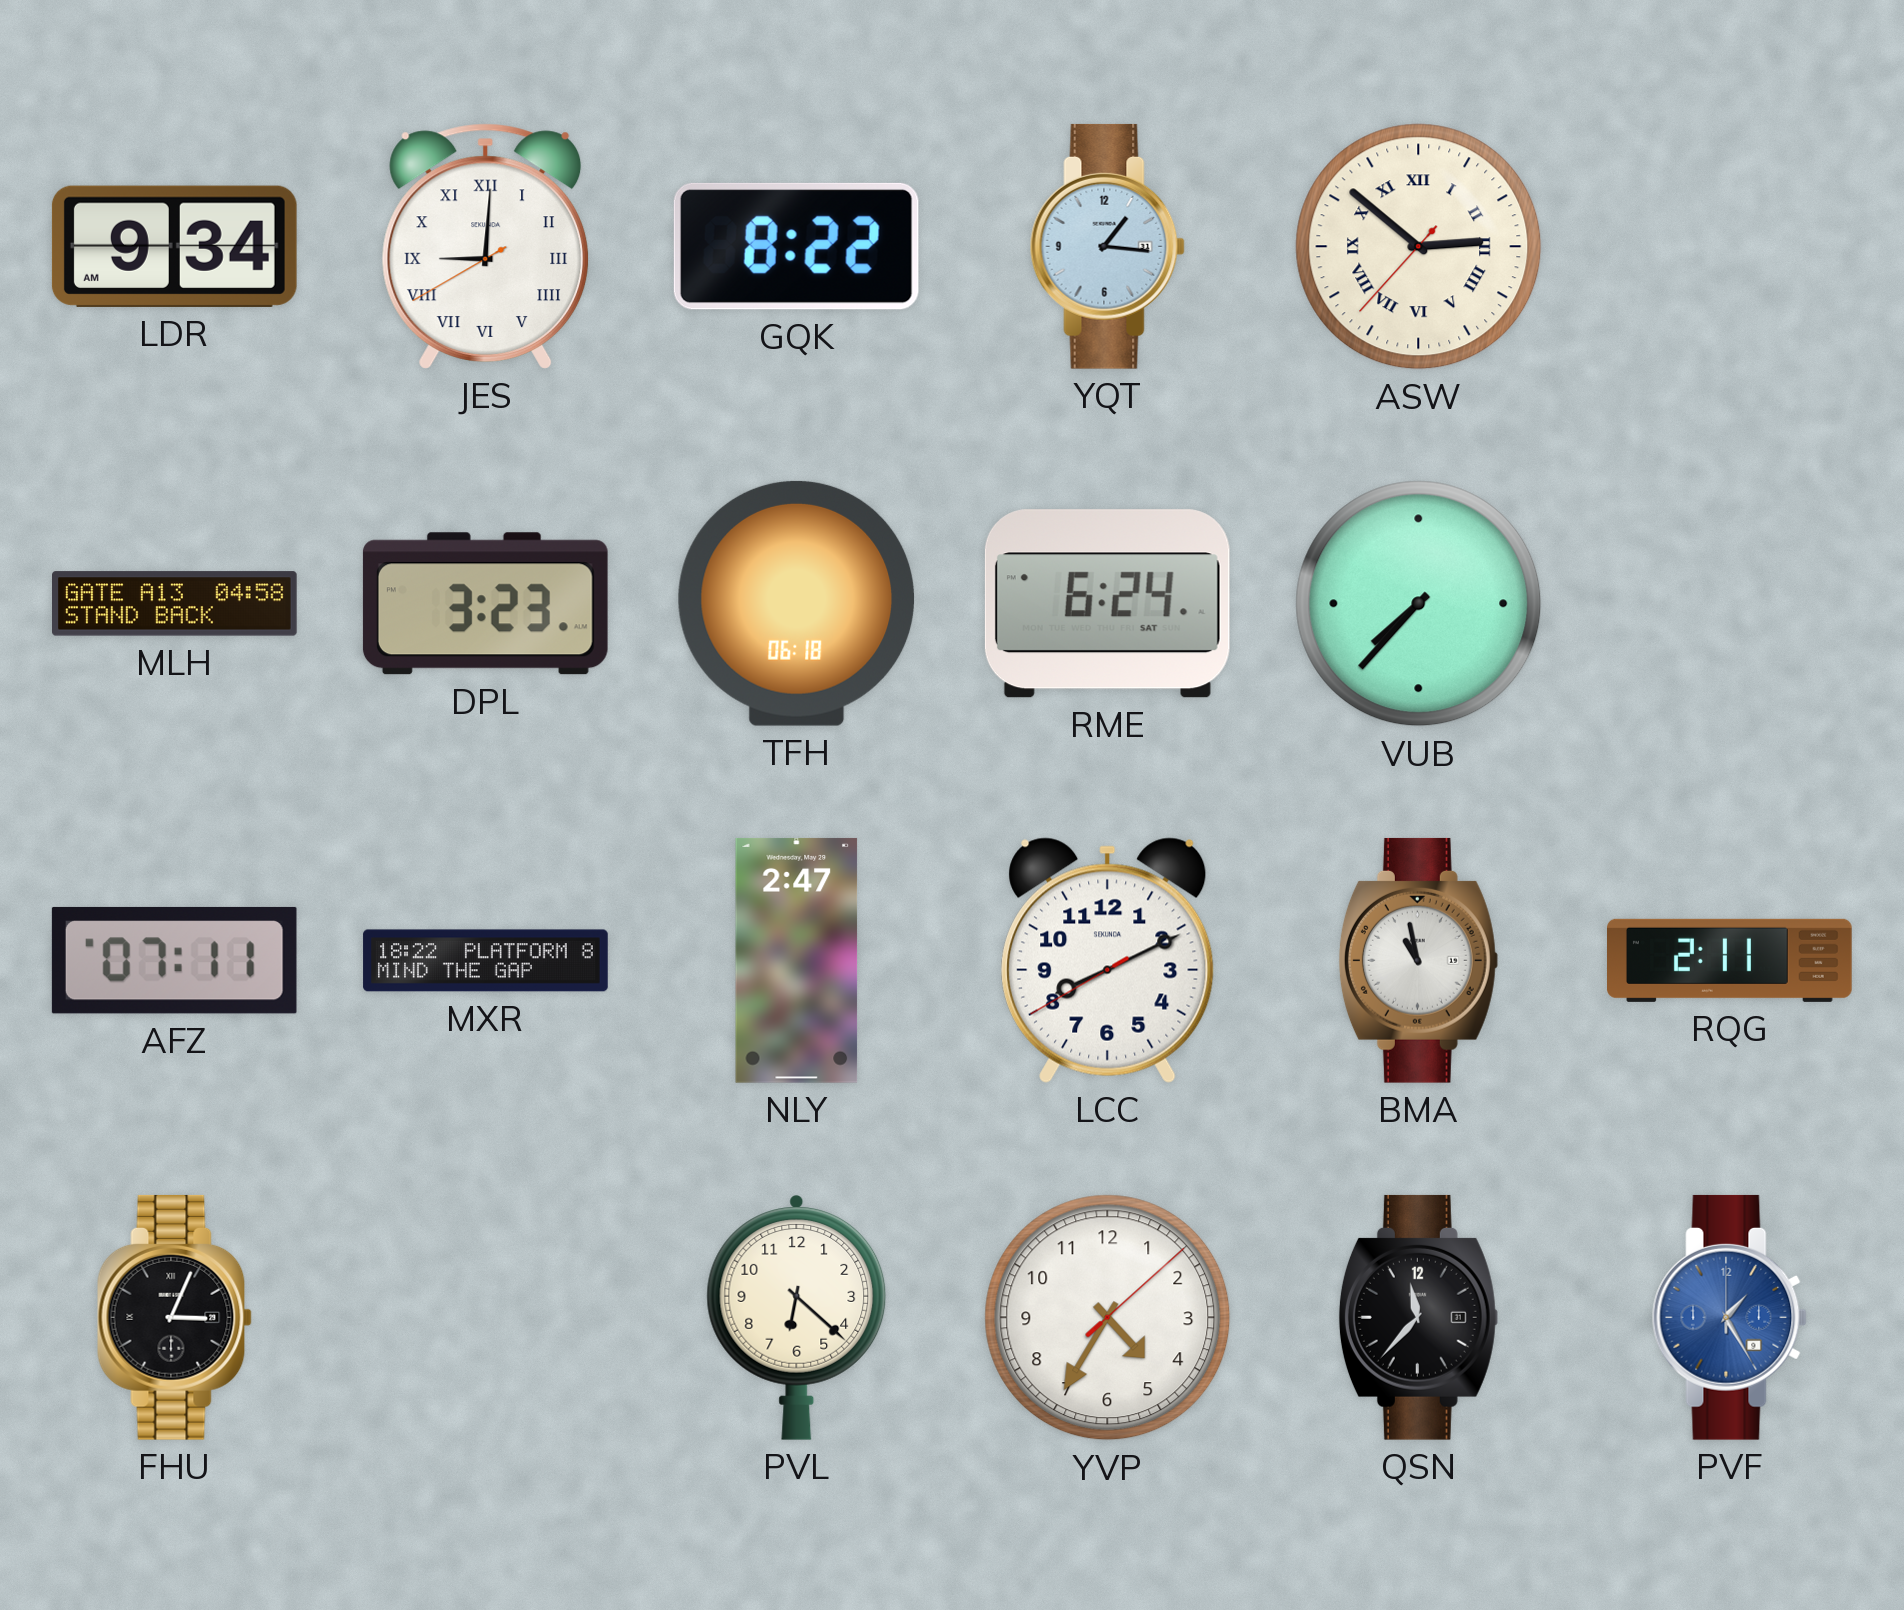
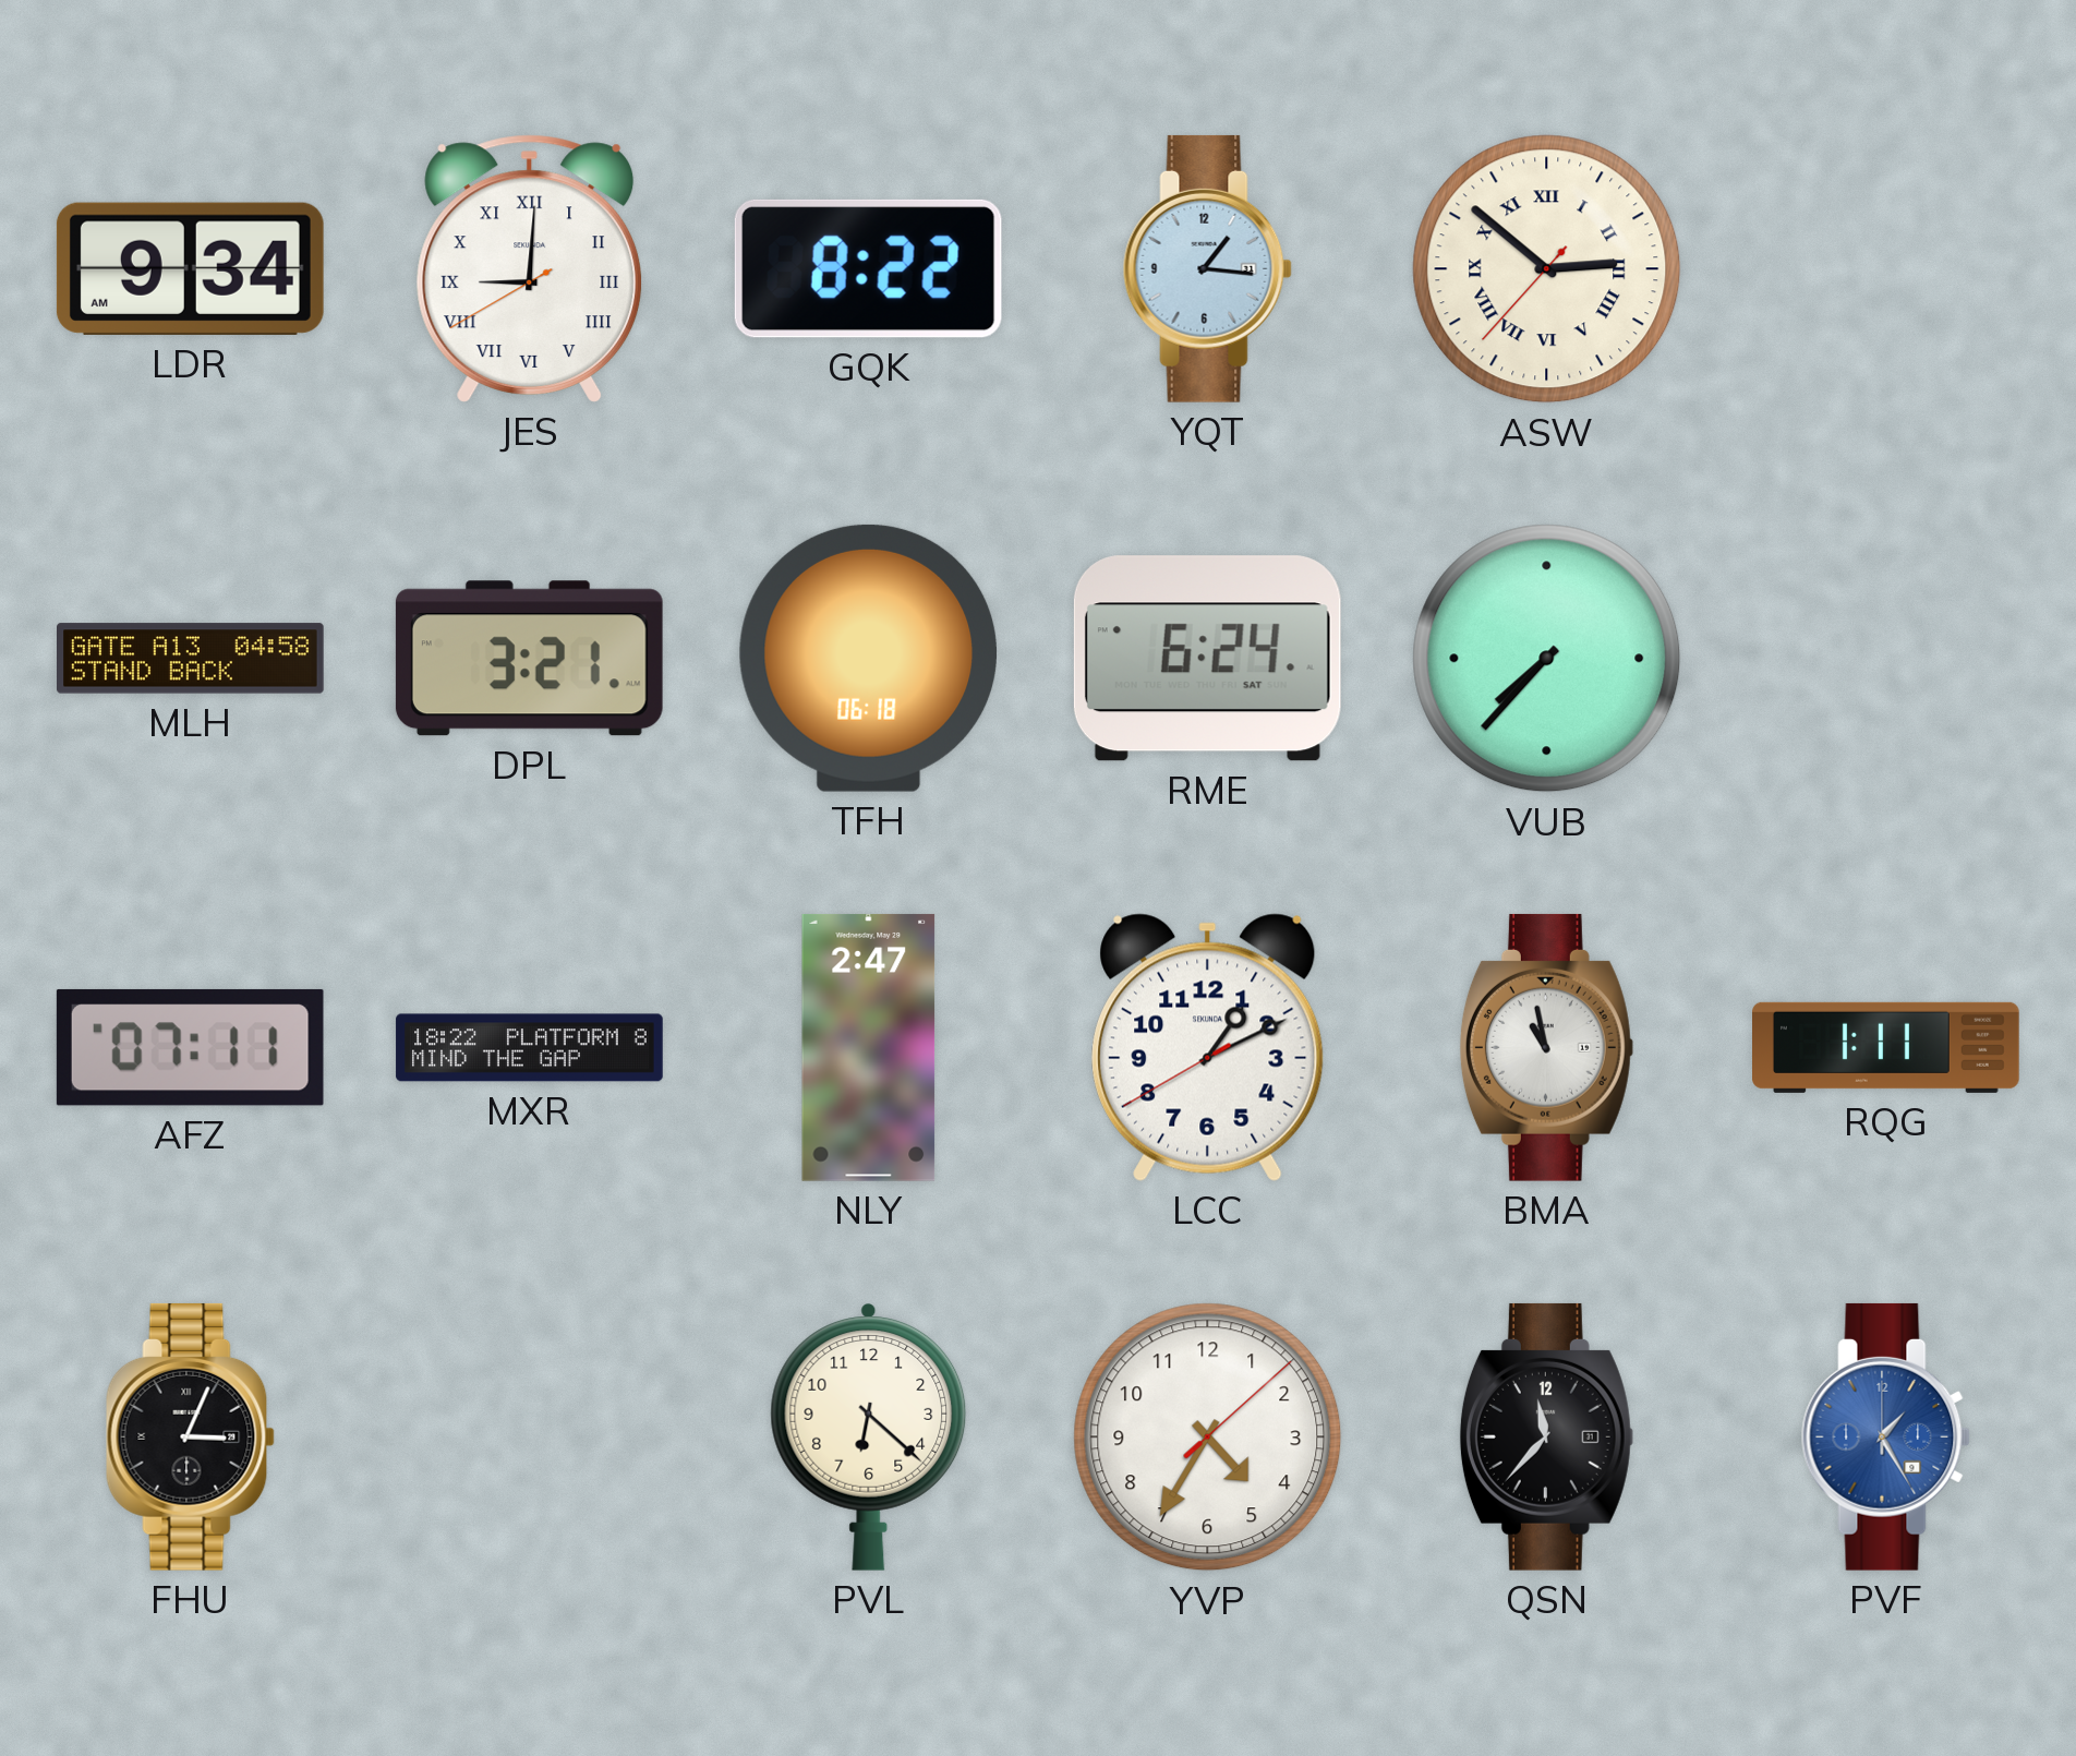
DPL: 3:23 -> 3:21 (529, 659)
LCC: 8:10 -> 1:10 (1208, 1047)
RQG: 2:11 -> 1:11 (1886, 1047)
